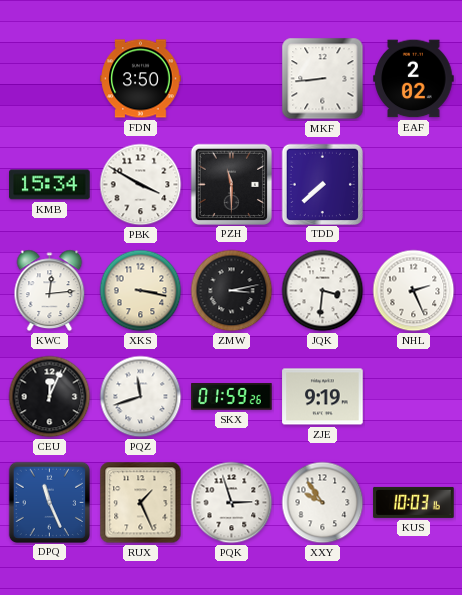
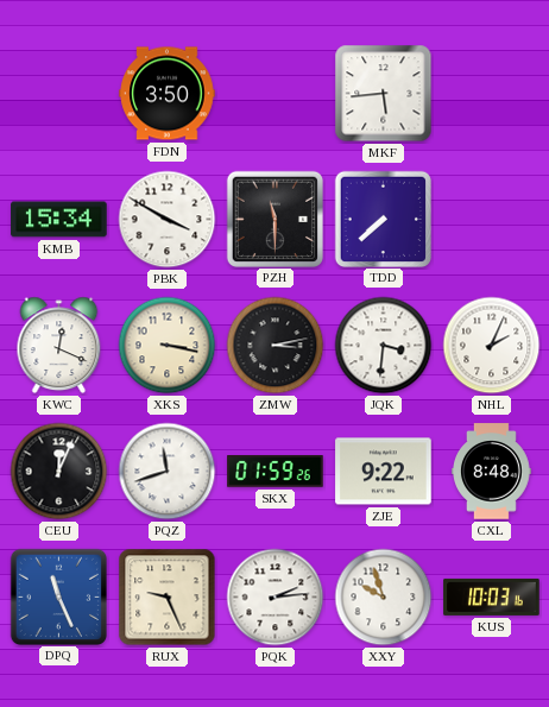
MKF: 8:44 -> 5:44 (384, 94)
EAF: 2:02 -> none (414, 79)
KWC: 12:14 -> 12:19 (59, 346)
NHL: 2:26 -> 2:04 (492, 346)
ZJE: 9:19 -> 9:22 (384, 472)
CXL: none -> 8:48 (492, 472)
RUX: 1:26 -> 9:26 (168, 598)
PQK: 2:57 -> 2:14 (276, 598)
XXY: 9:54 -> 9:57 (384, 598)
